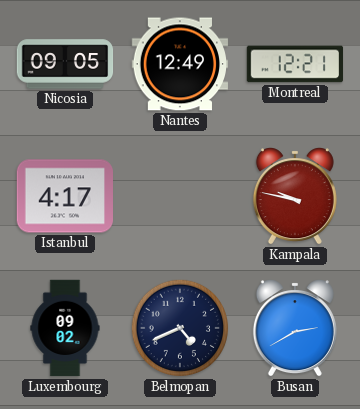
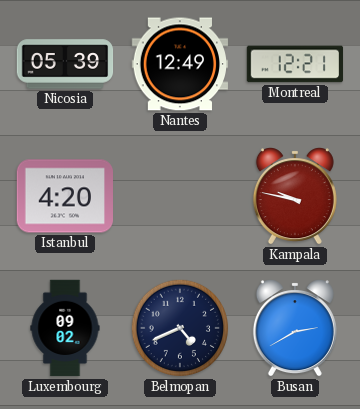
Nicosia: 09:05 -> 05:39 (65, 64)
Istanbul: 4:17 -> 4:20 (65, 196)
